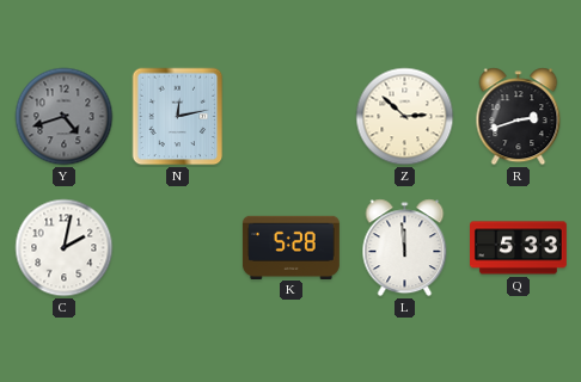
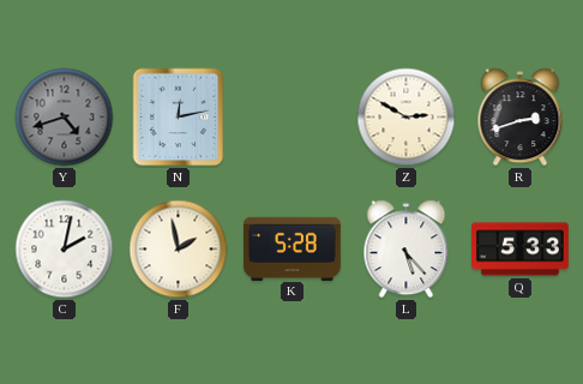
Z: 2:52 -> 2:50 (407, 118)
F: none -> 1:58 (179, 250)
L: 11:59 -> 5:23 (407, 250)
